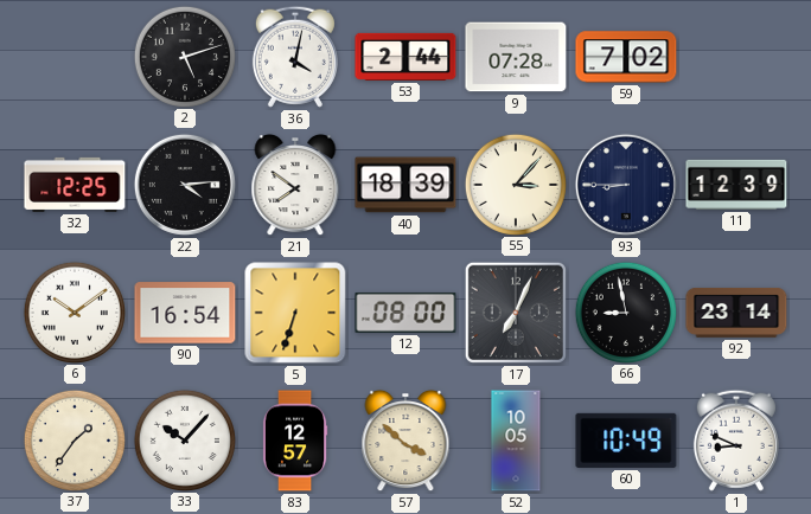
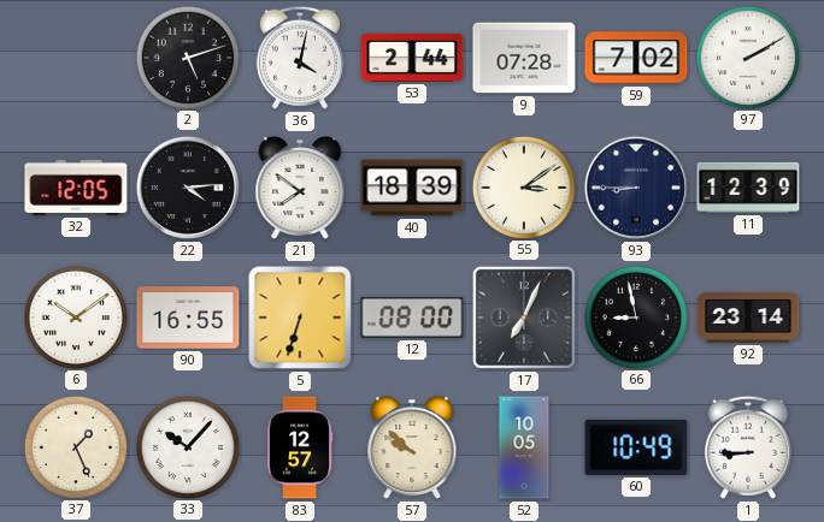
97: none -> 2:10 (747, 57)
32: 12:25 -> 12:05 (76, 188)
55: 3:07 -> 3:09 (523, 186)
90: 16:54 -> 16:55 (188, 318)
37: 1:36 -> 1:26 (75, 446)
57: 3:52 -> 9:52 (412, 447)
1: 8:49 -> 8:45 (748, 447)
